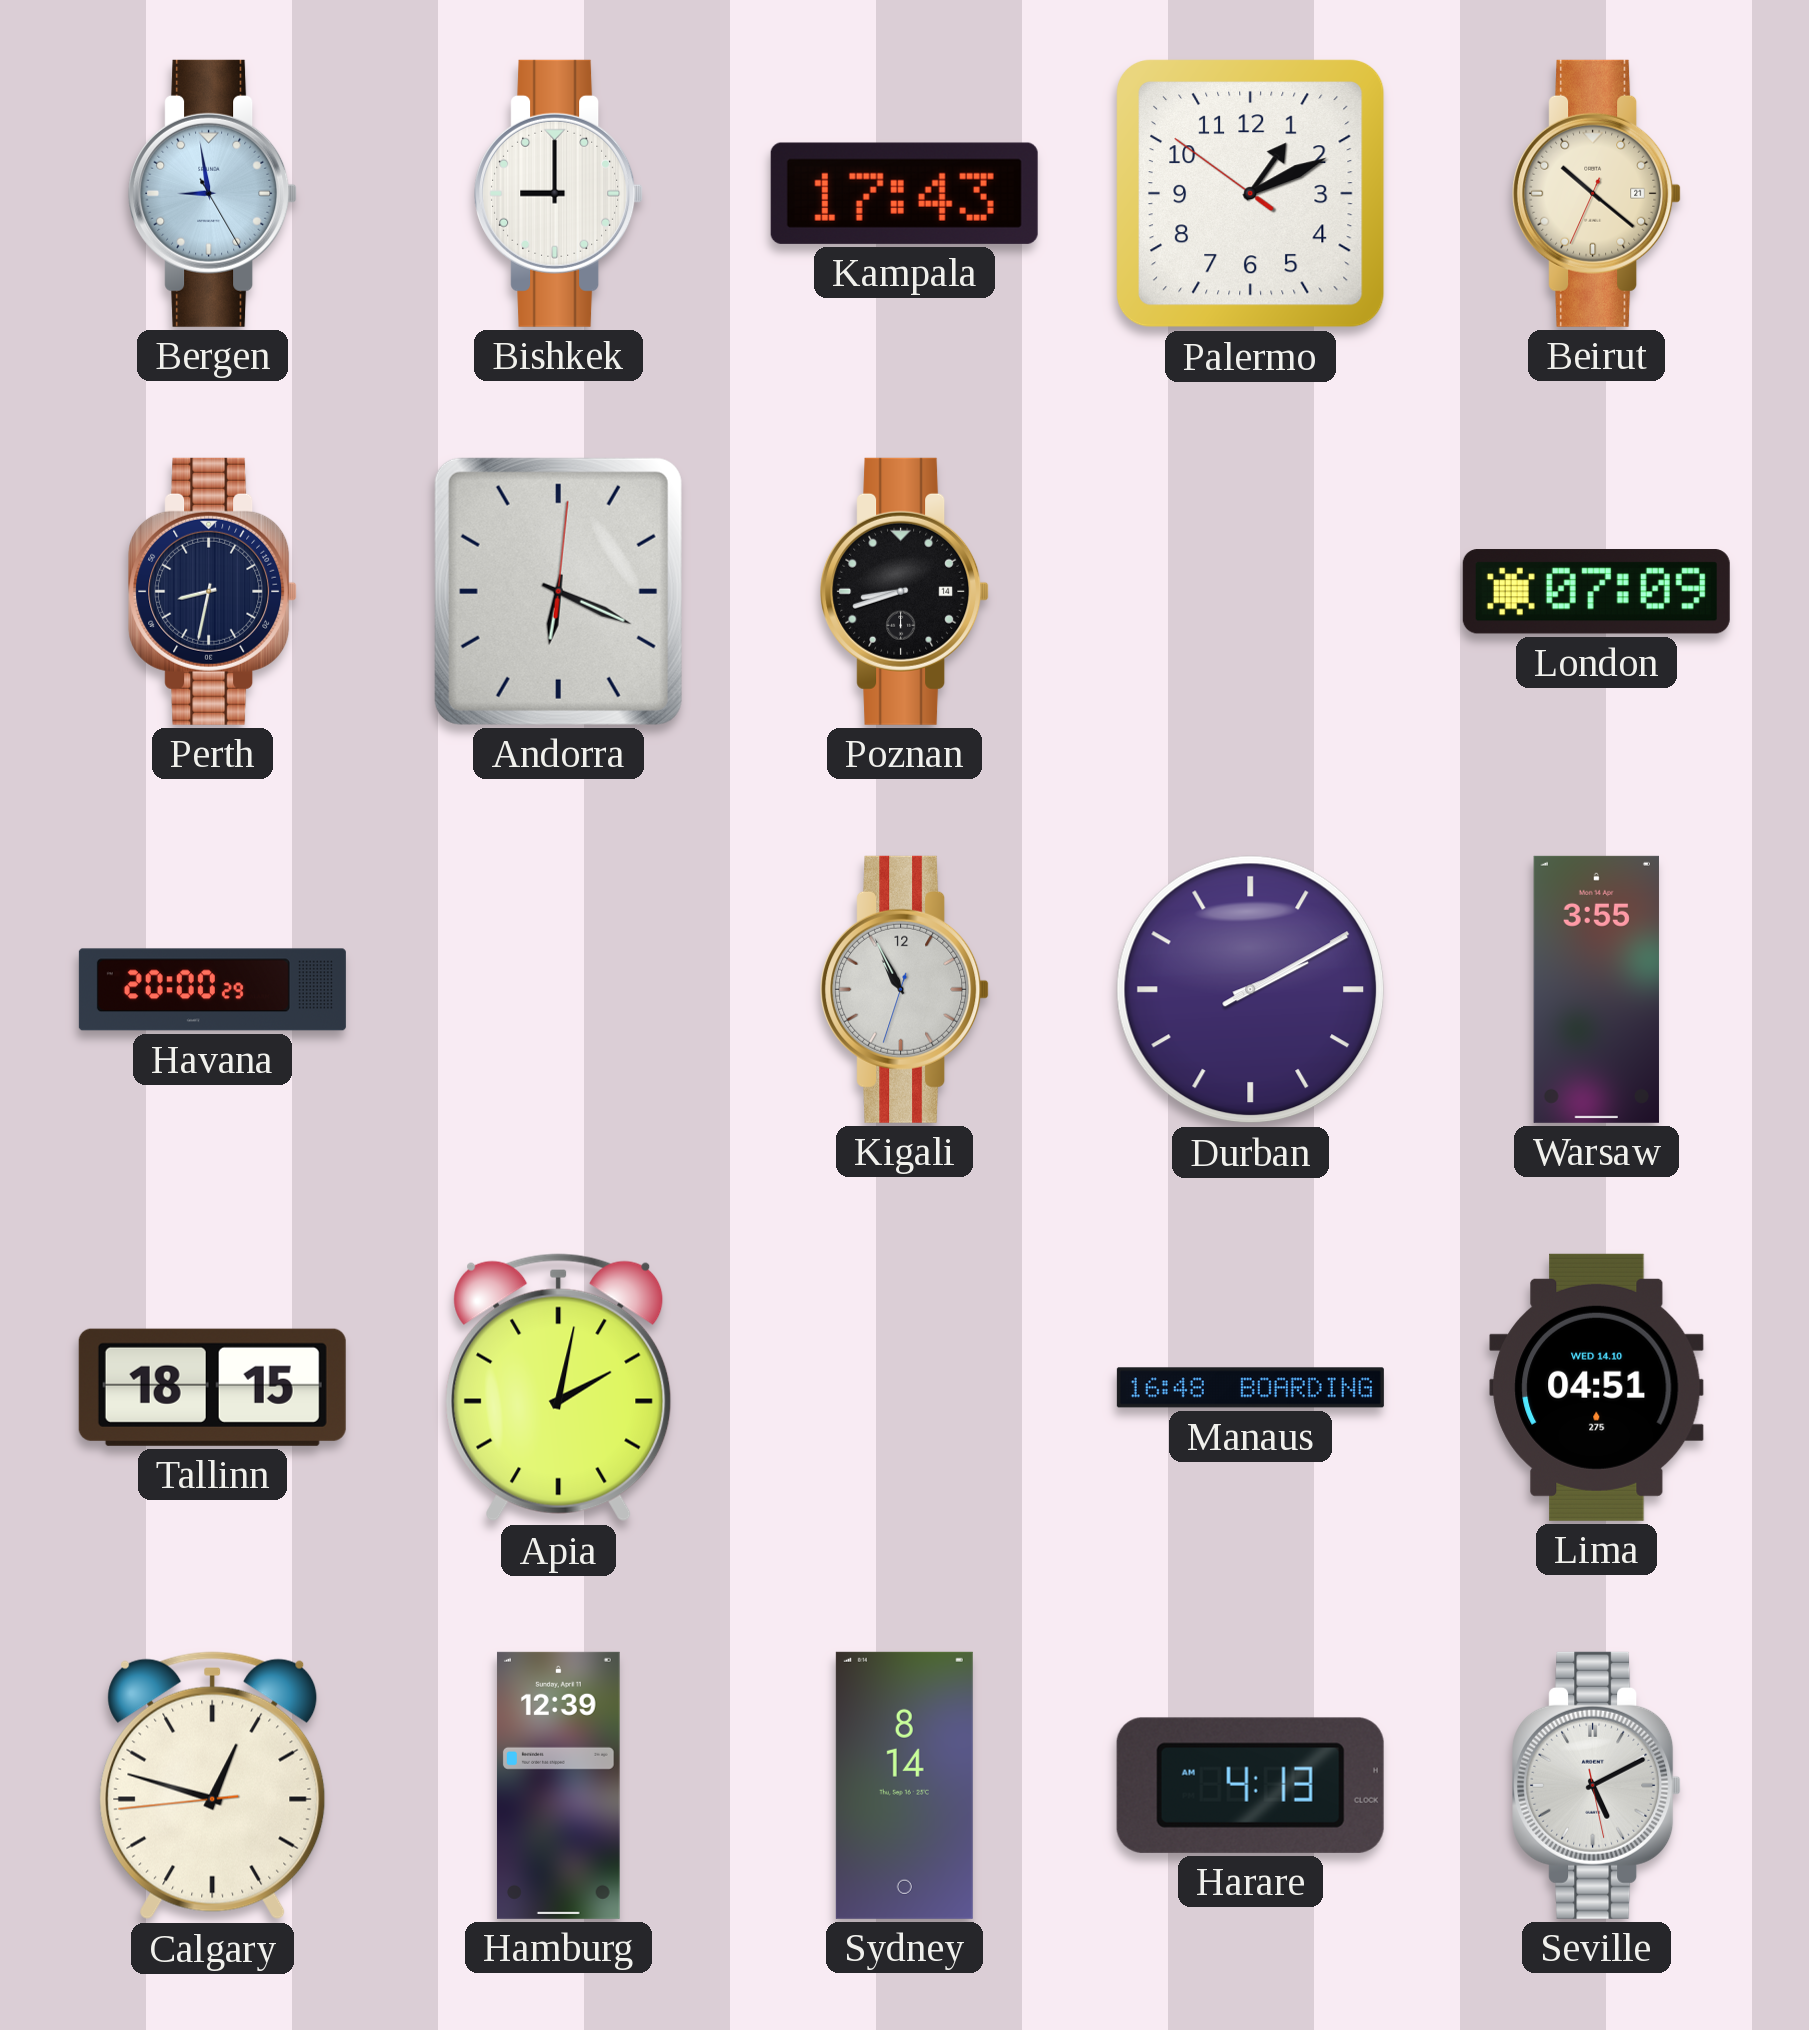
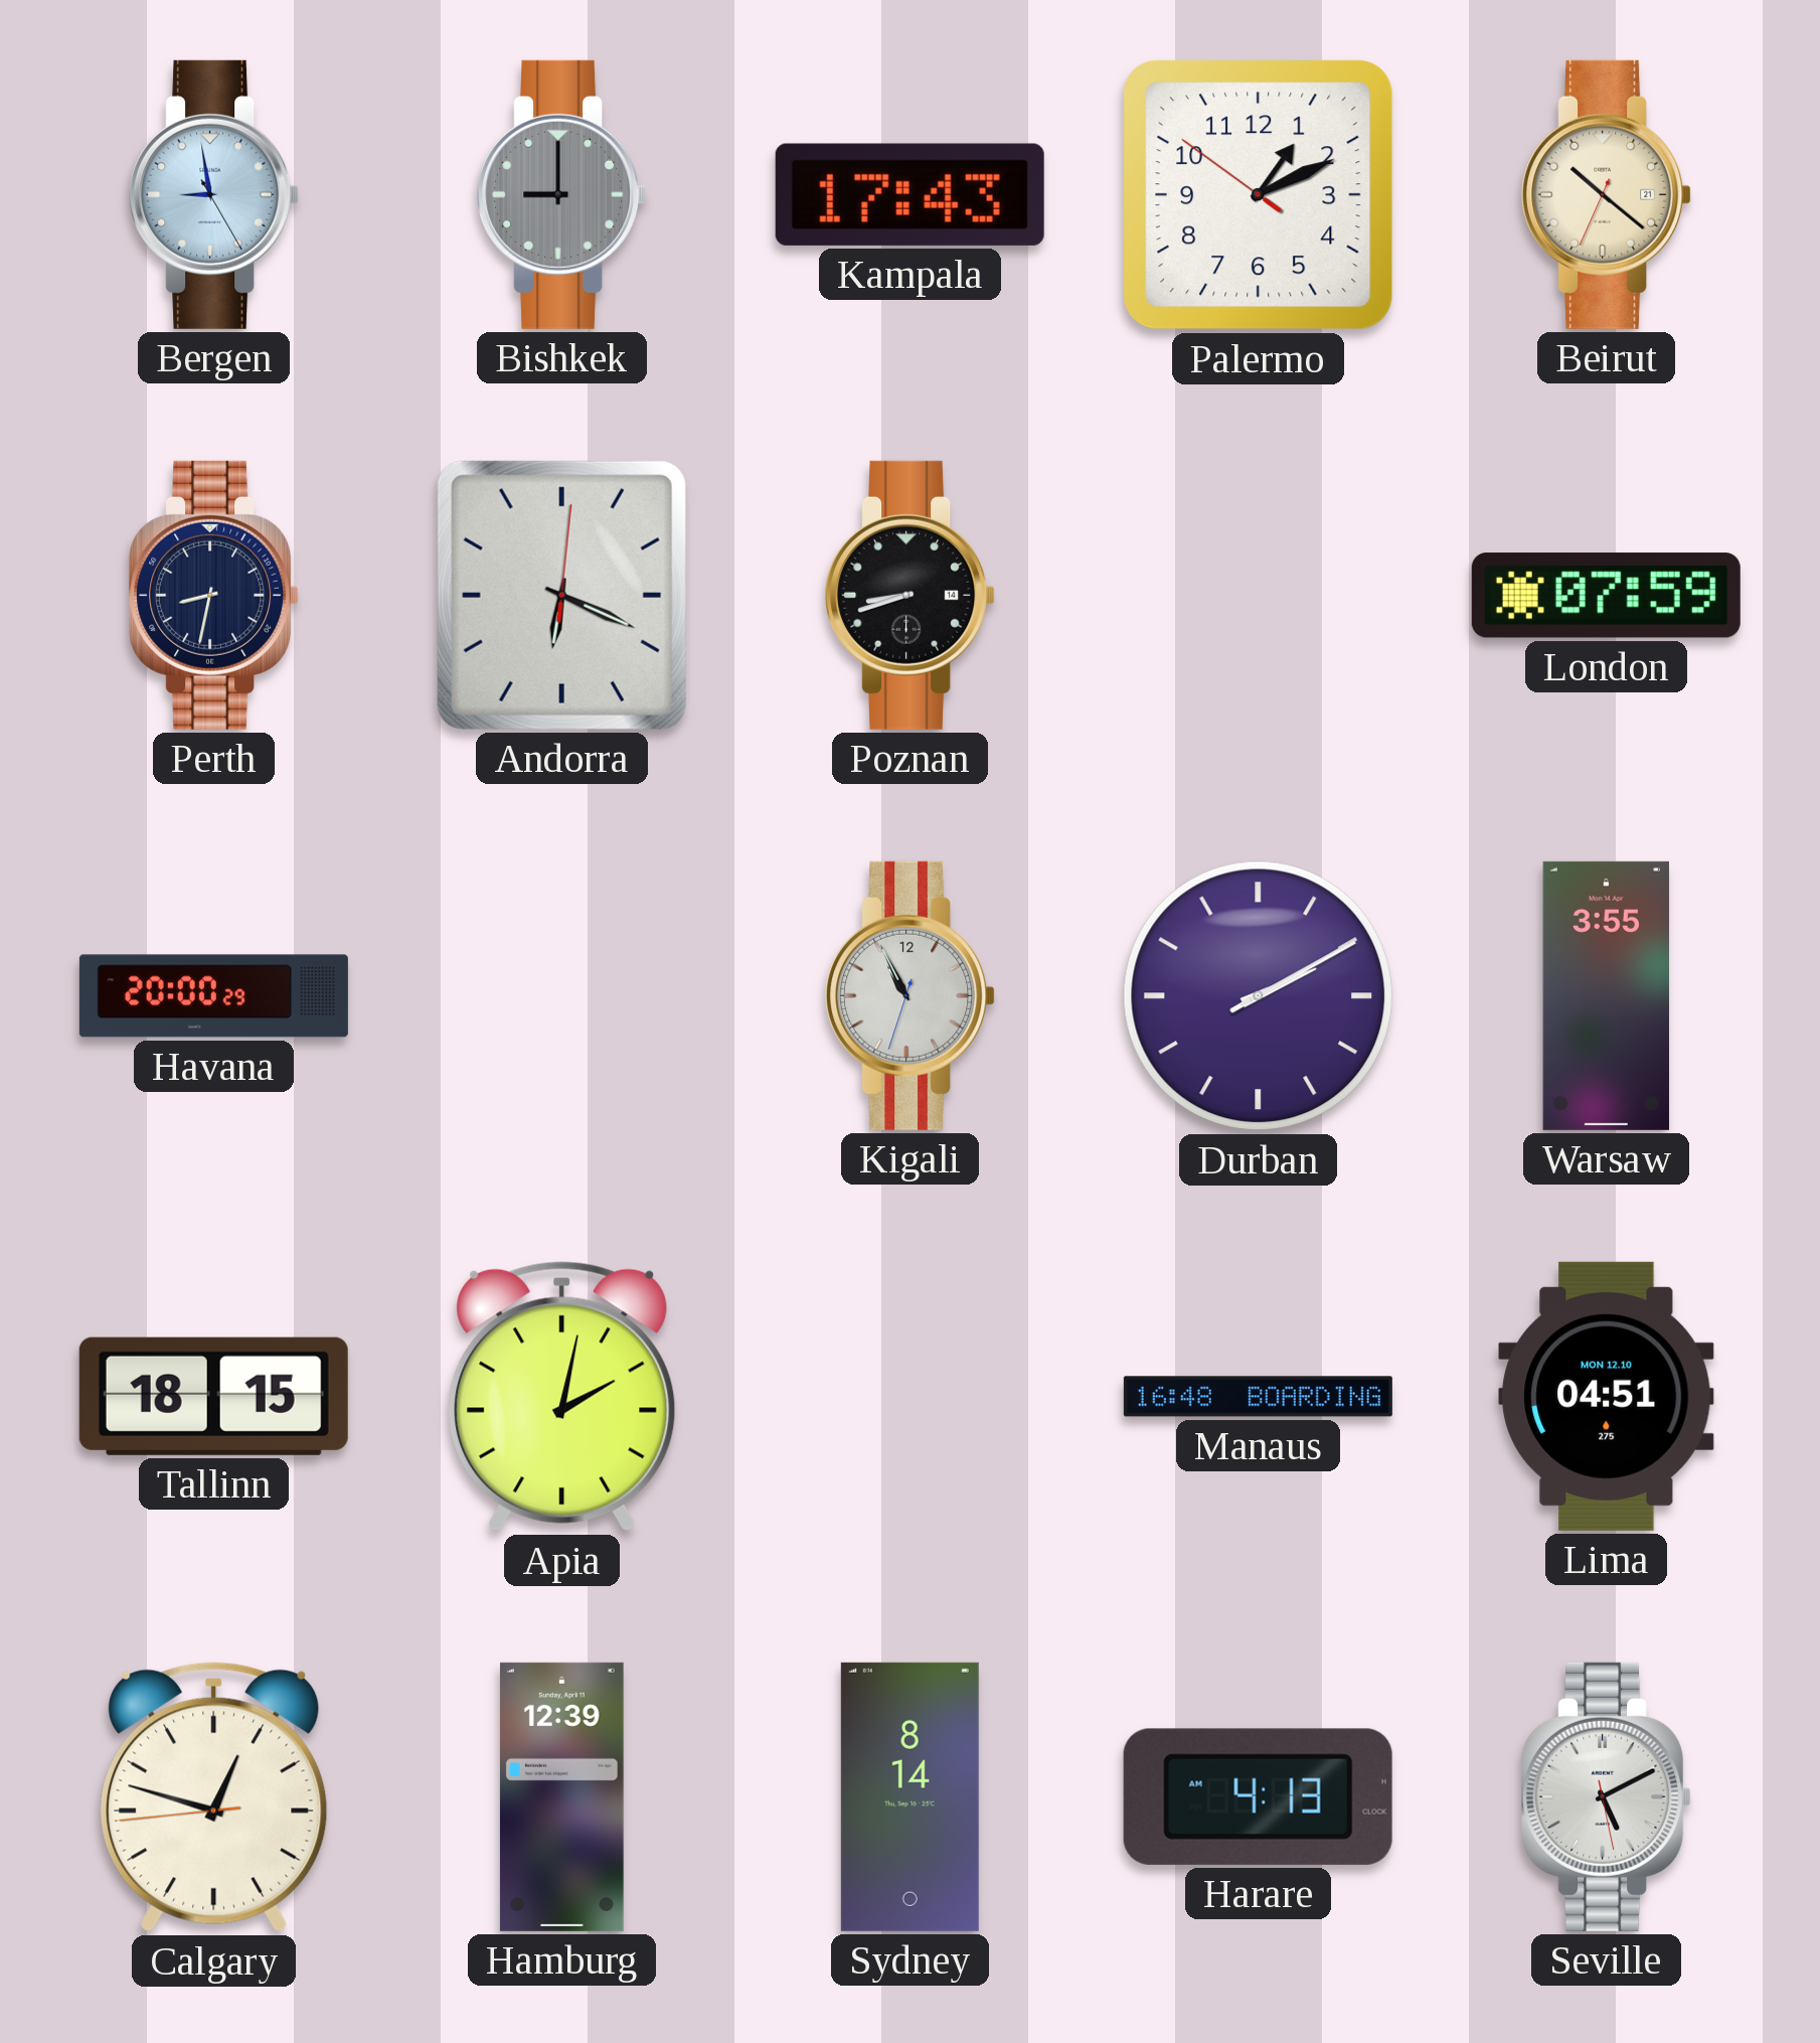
Bishkek dial: white -> grey (562, 194)
London: 07:09 -> 07:59 (1606, 596)
Lima date: WED 14.10 -> MON 12.10 (1607, 1396)
